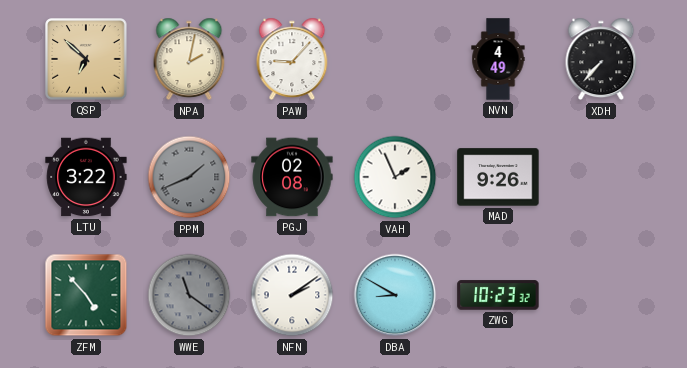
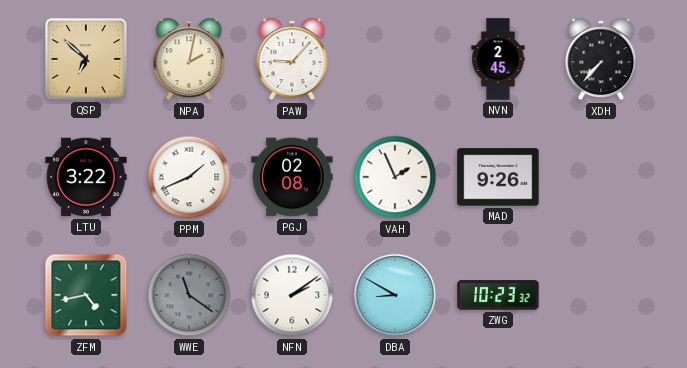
NVN: 4:49 -> 2:45 (498, 59)
PPM dial: grey -> white (189, 177)
ZFM: 4:53 -> 4:43 (86, 295)
